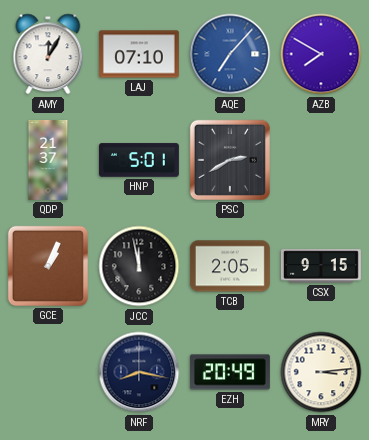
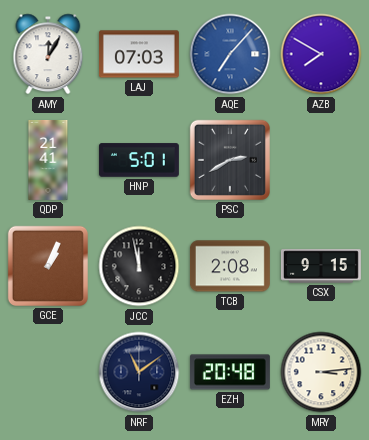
LAJ: 07:10 -> 07:03 (139, 54)
QDP: 21:37 -> 21:41 (48, 161)
TCB: 2:05 -> 2:08 (230, 266)
NRF: 8:17 -> 11:09 (139, 372)
EZH: 20:49 -> 20:48 (230, 372)
